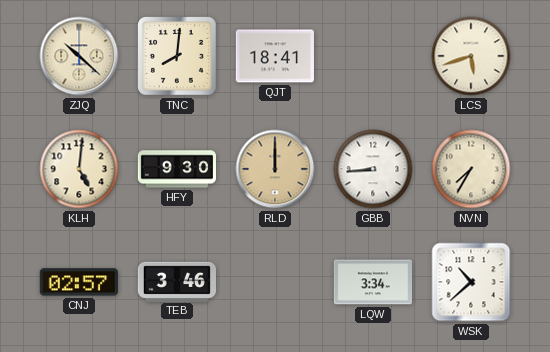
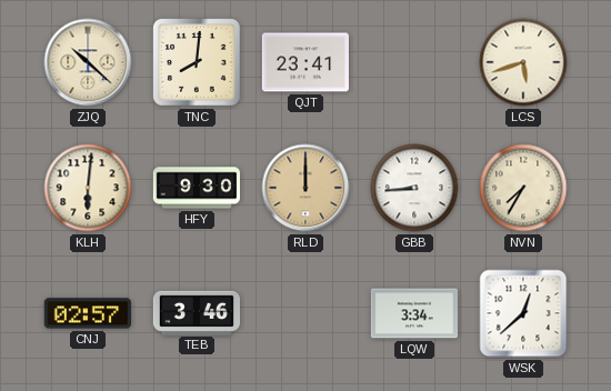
QJT: 18:41 -> 23:41 (305, 62)
KLH: 5:01 -> 6:01 (88, 188)
WSK: 10:38 -> 12:38 (523, 313)
